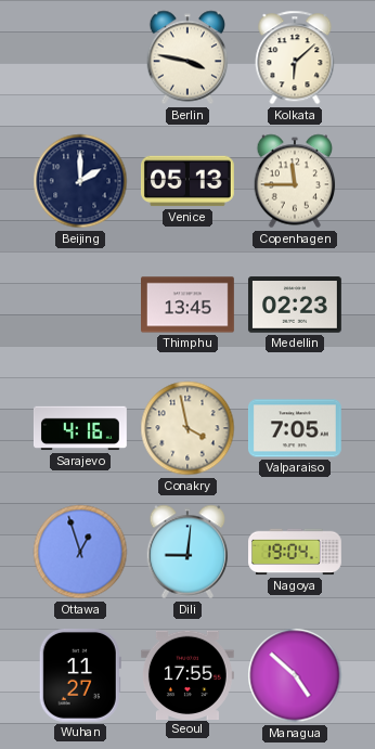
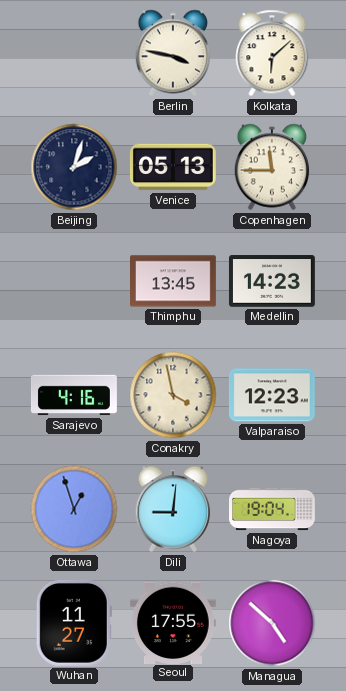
Beijing: 2:00 -> 2:03 (74, 167)
Medellin: 02:23 -> 14:23 (272, 281)
Valparaiso: 7:05 -> 12:23 (272, 395)
